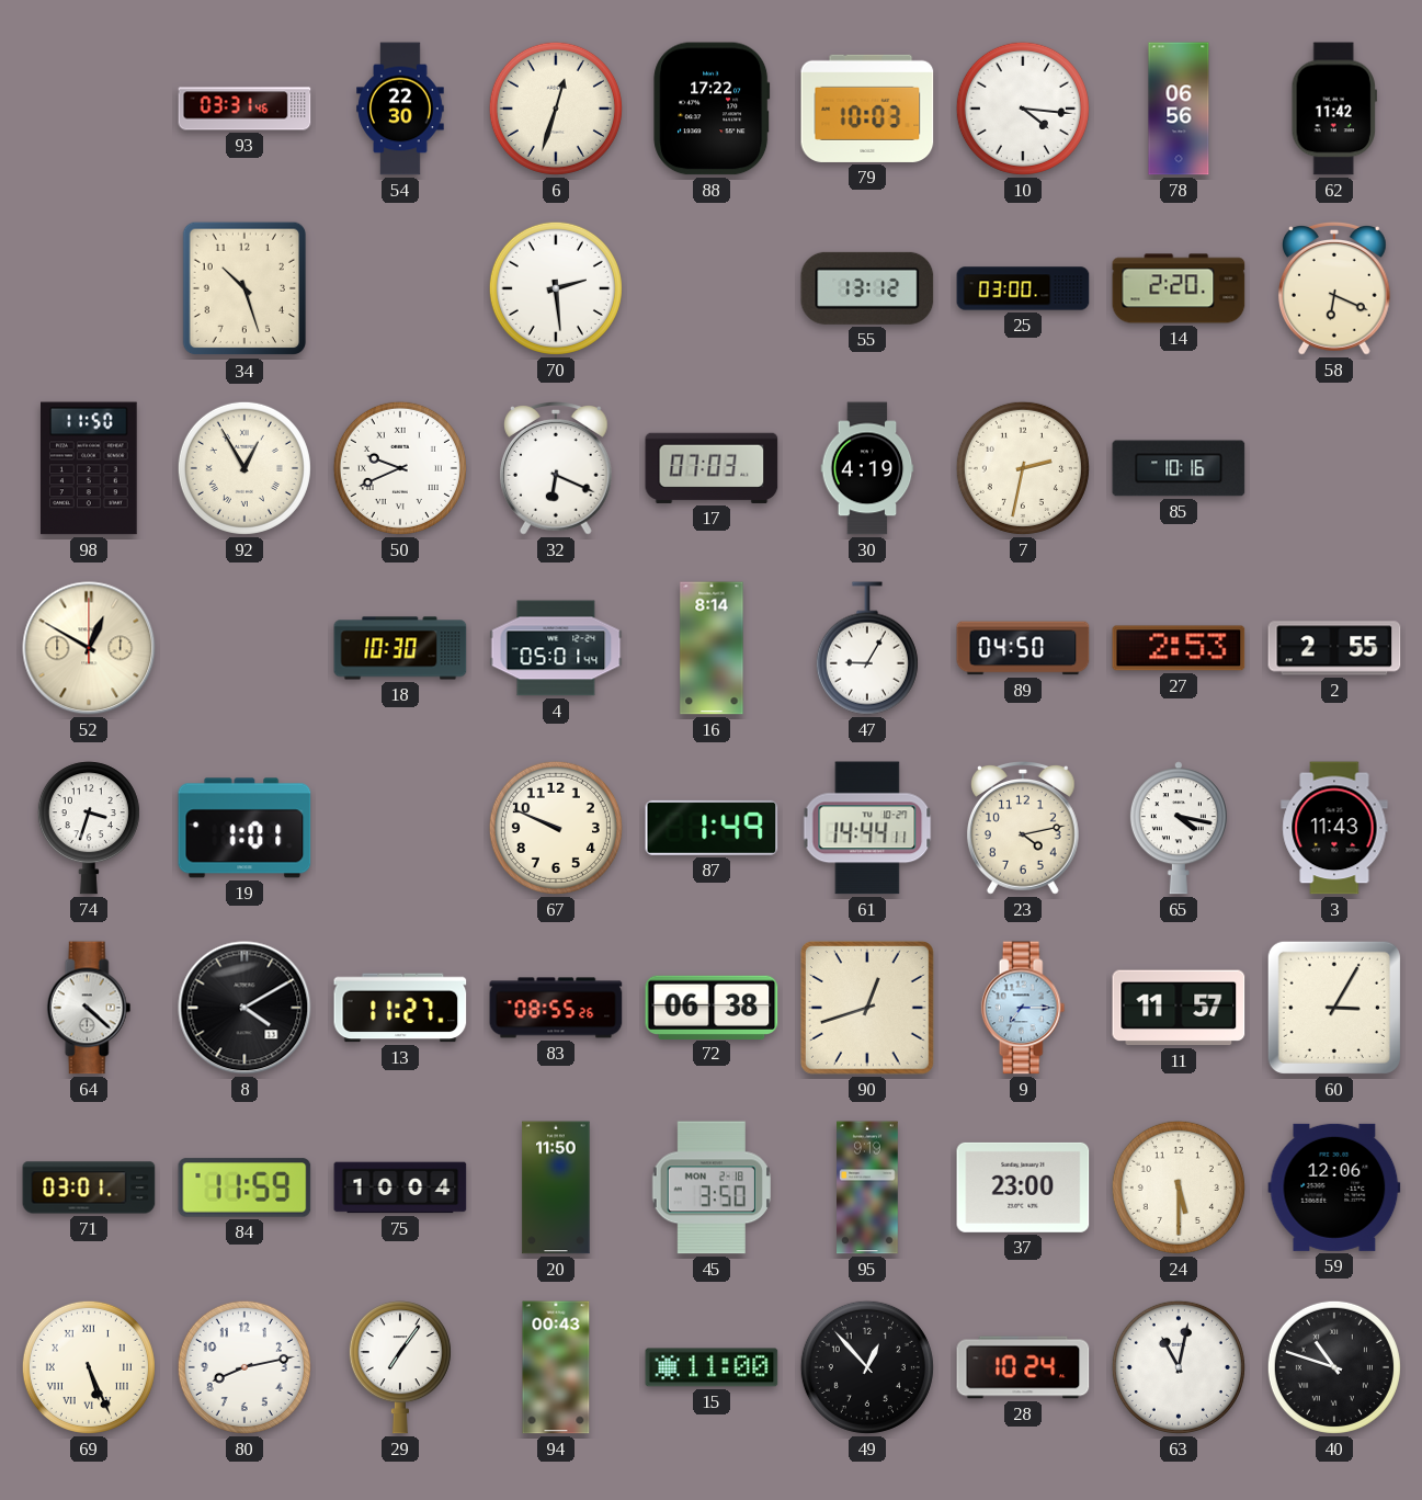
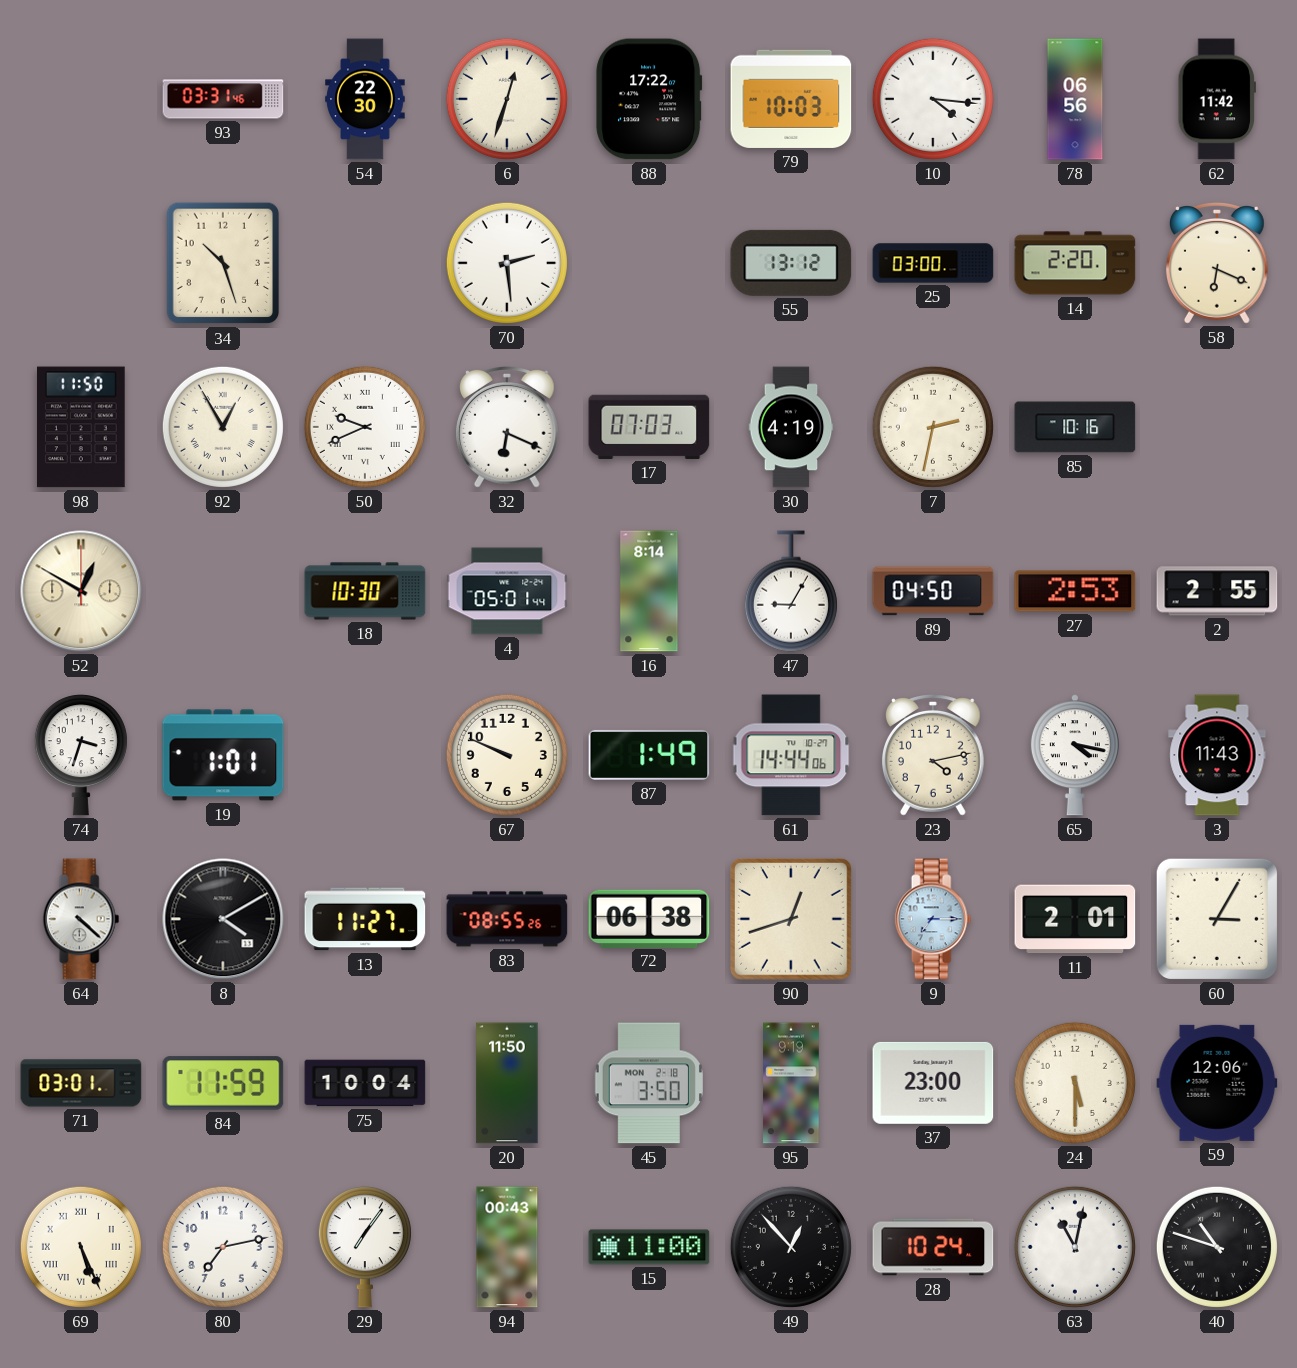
61: 14:44:11 -> 14:44:06 (791, 755)
11: 11:57 -> 2:01 (1075, 919)
80: 8:13 -> 7:13 (223, 1247)
